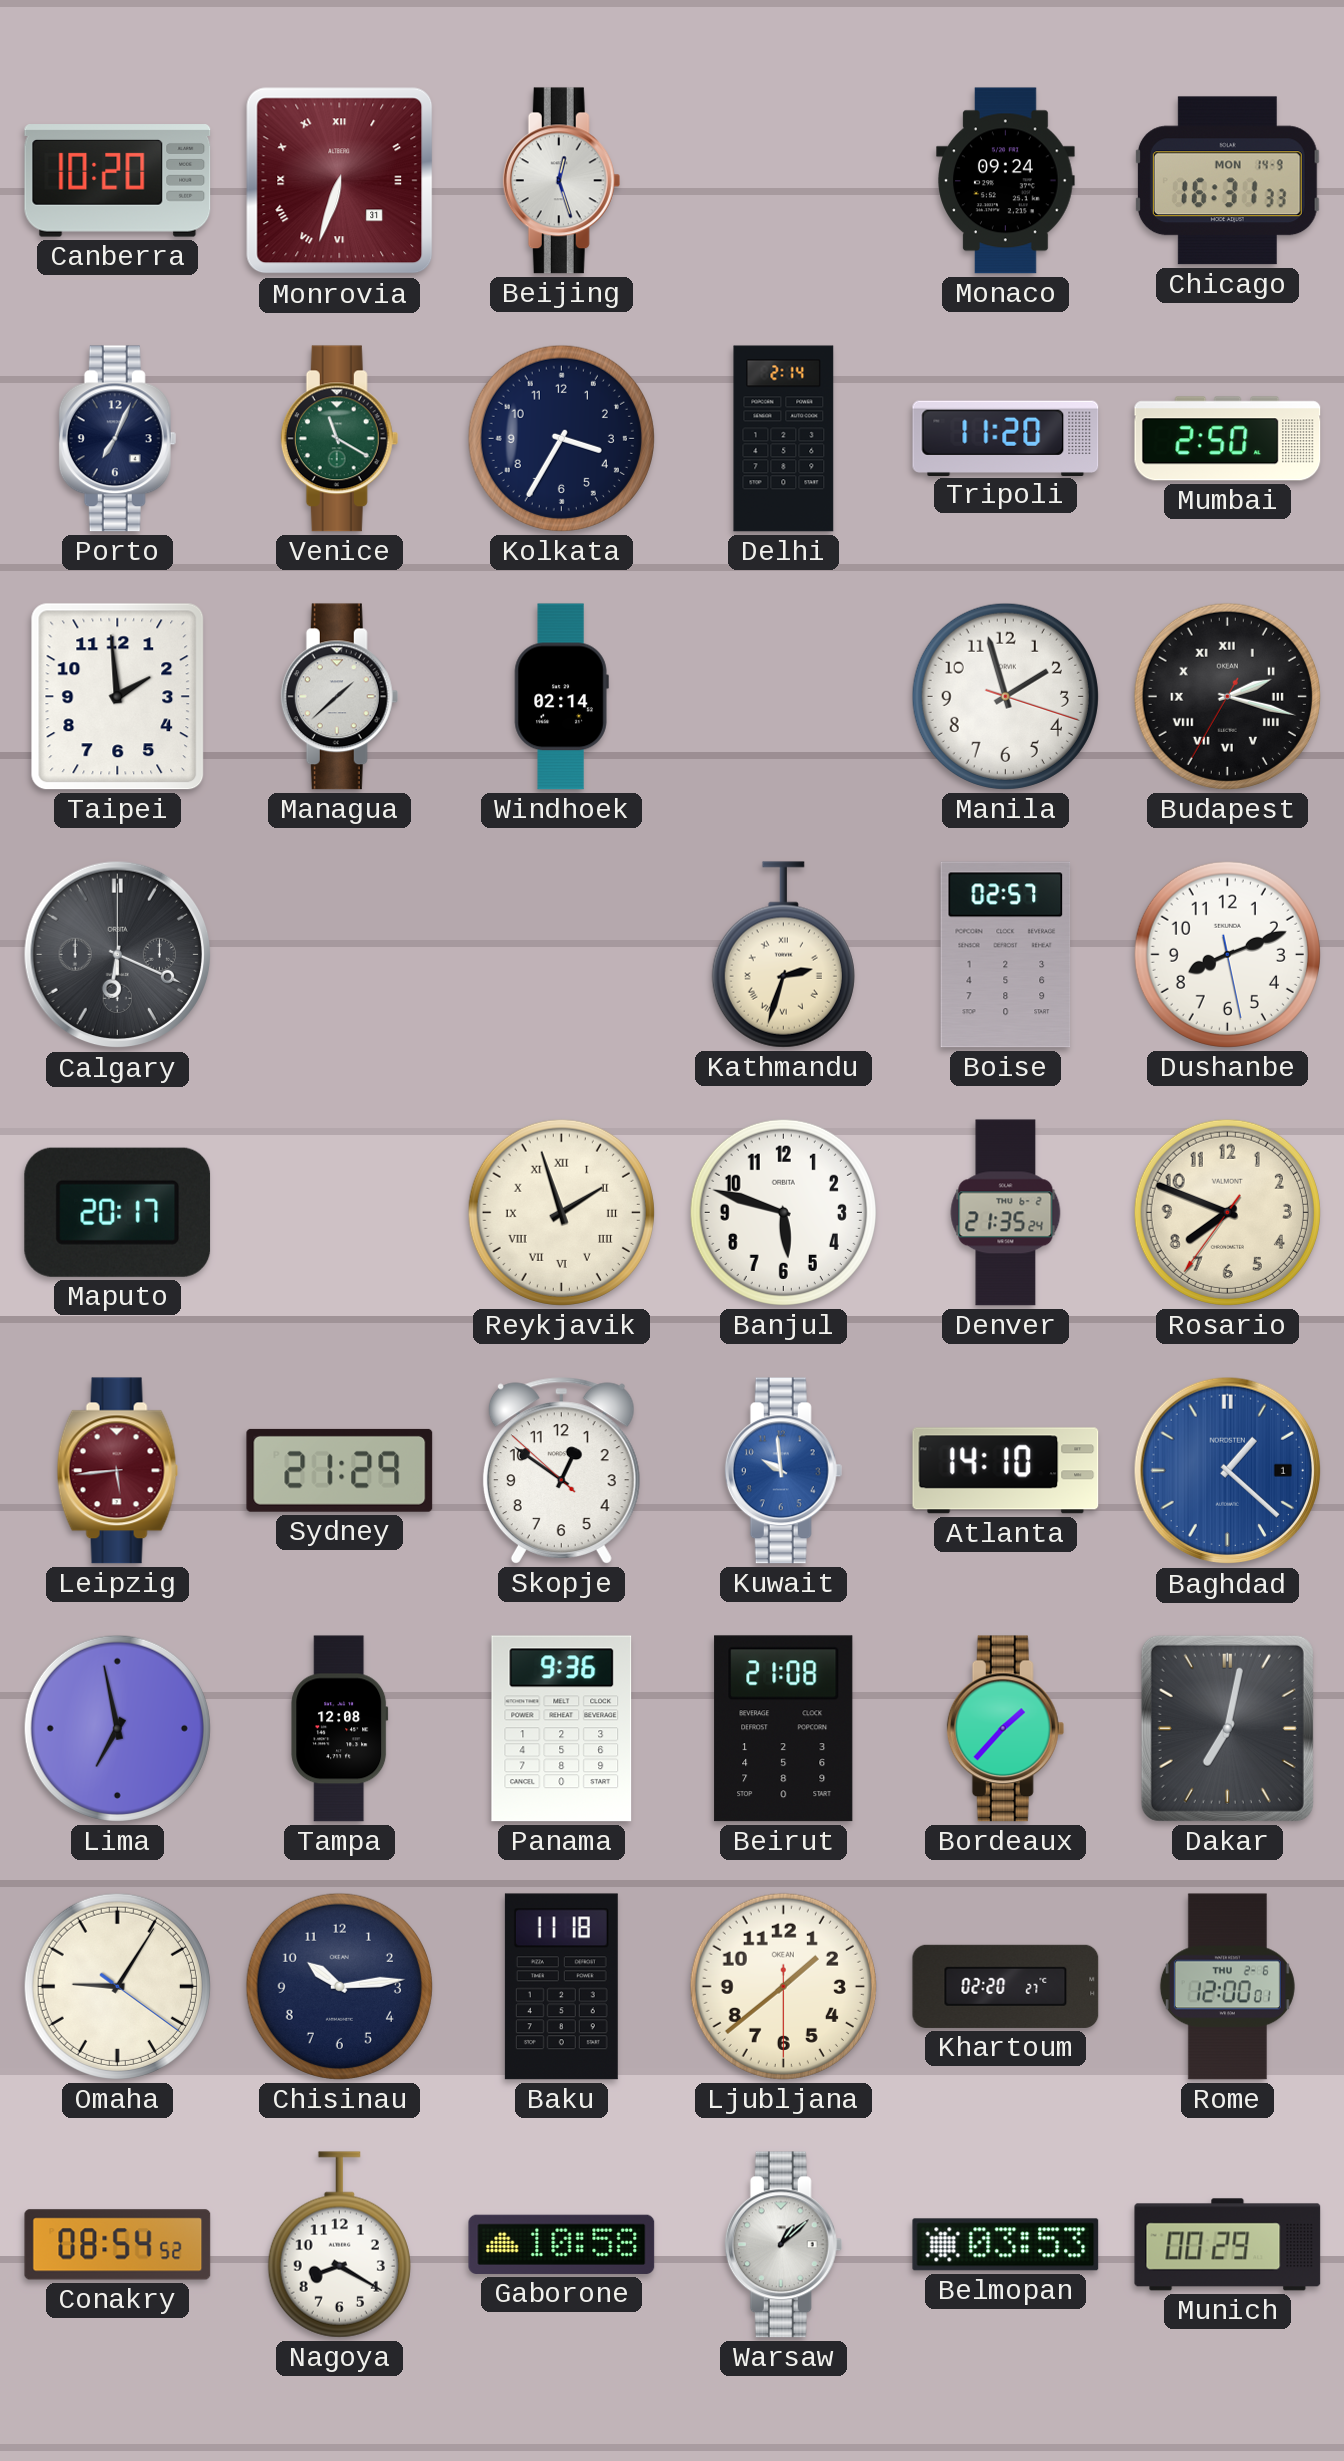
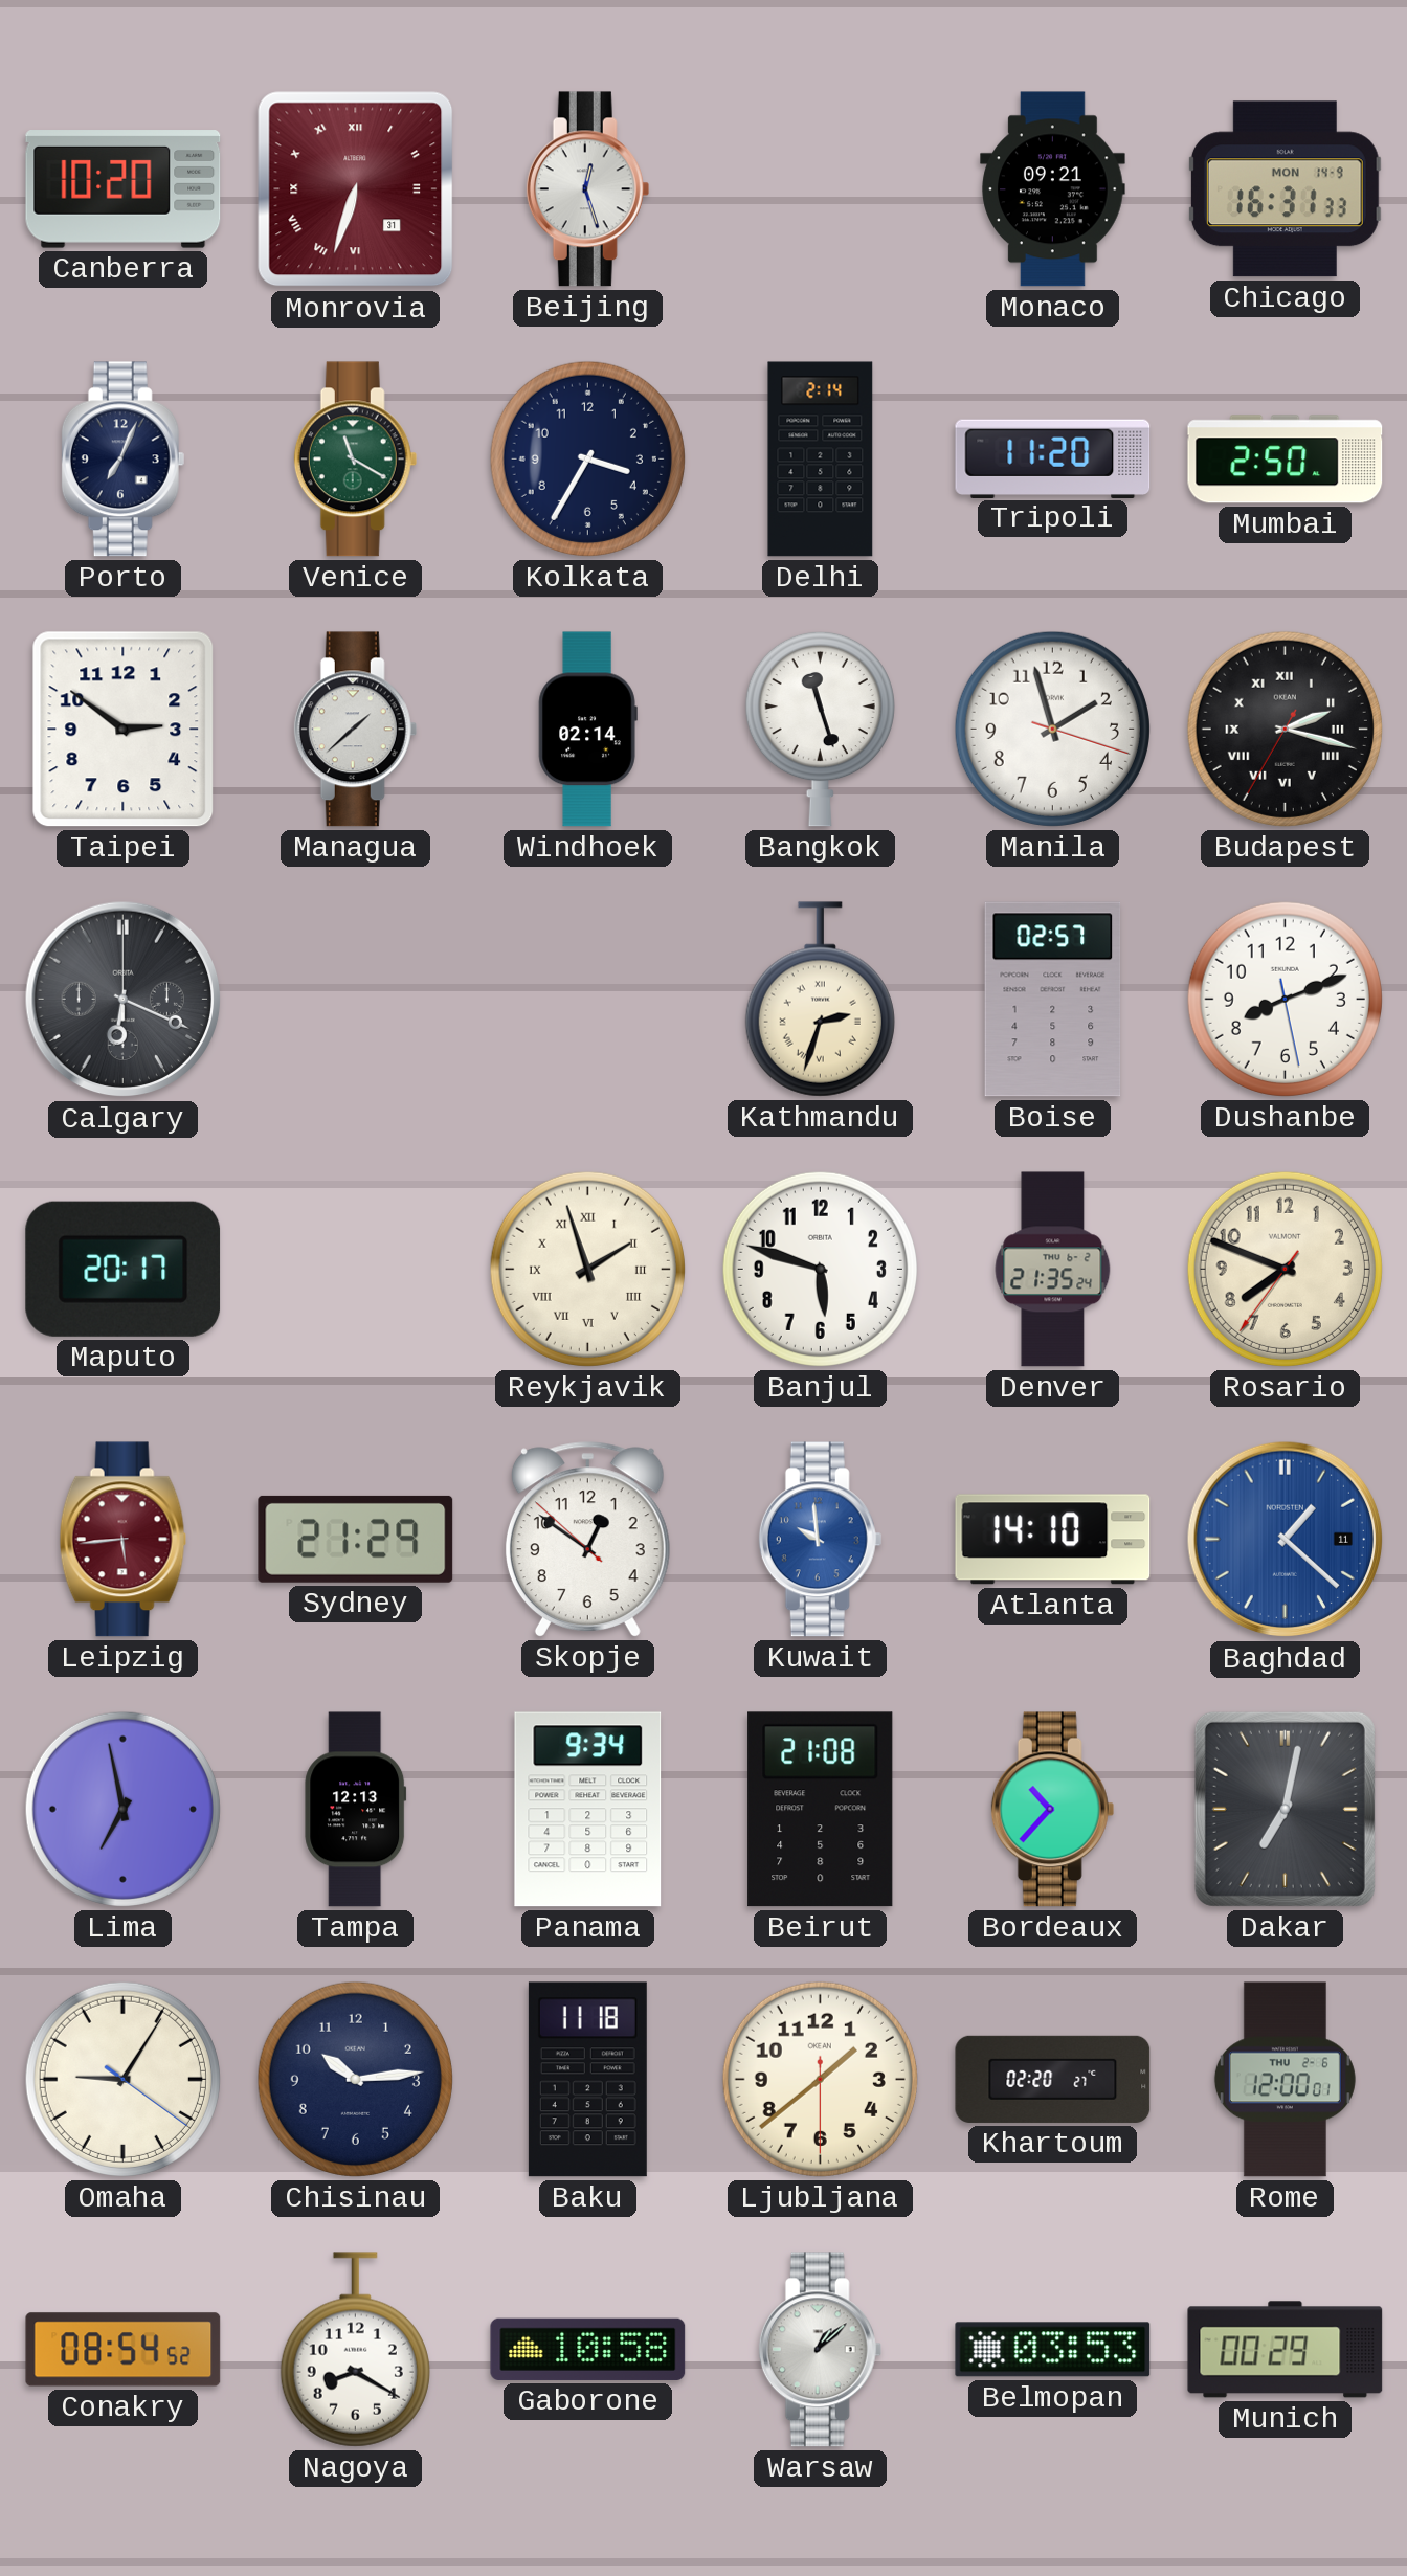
Monaco: 09:24 -> 09:21 (1053, 189)
Taipei: 1:59 -> 2:51 (124, 730)
Bangkok: none -> 11:27 (820, 729)
Baghdad date: 1 -> 11 (1286, 1540)
Tampa: 12:08 -> 12:13 (356, 1810)
Panama: 9:36 -> 9:34 (588, 1810)
Bordeaux: 1:37 -> 10:37 (1053, 1810)
